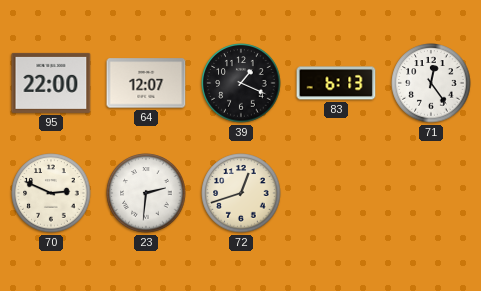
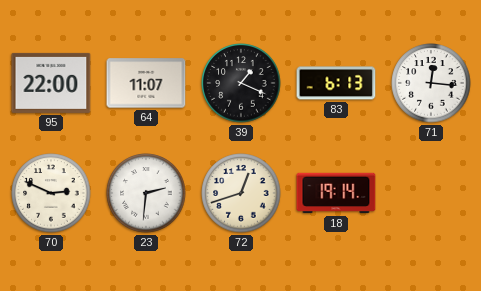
64: 12:07 -> 11:07 (146, 83)
71: 12:24 -> 12:16 (431, 83)
18: none -> 19:14 (336, 193)
